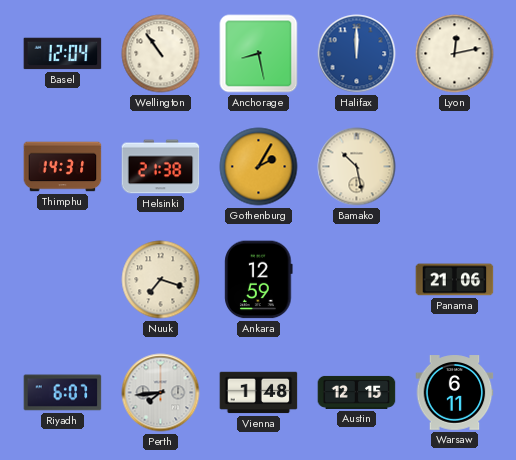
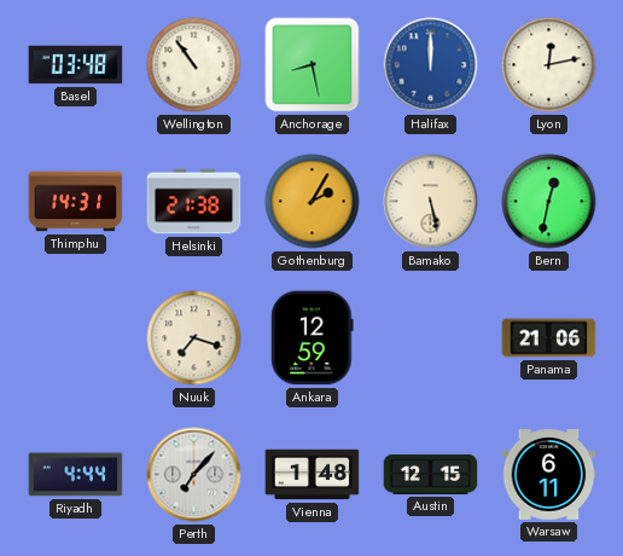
Basel: 12:04 -> 03:48 (76, 65)
Bamako: 10:28 -> 5:28 (431, 202)
Bern: none -> 12:32 (549, 202)
Riyadh: 6:07 -> 4:44 (76, 475)
Perth: 7:44 -> 7:07 (194, 475)
